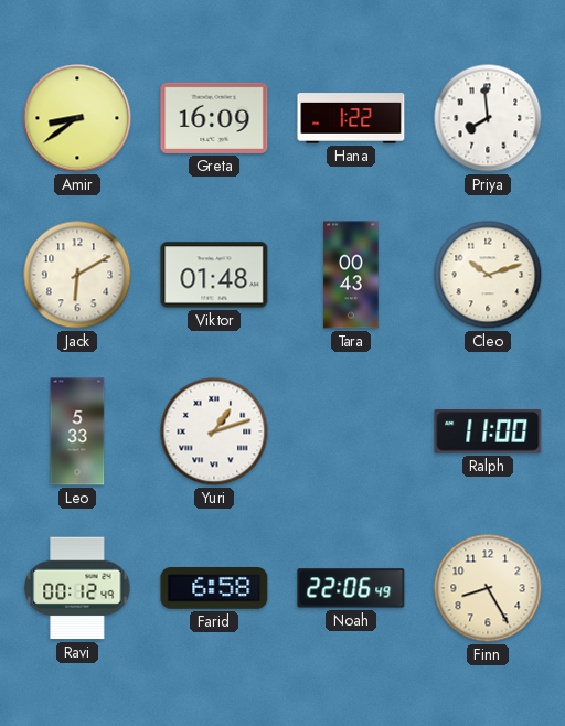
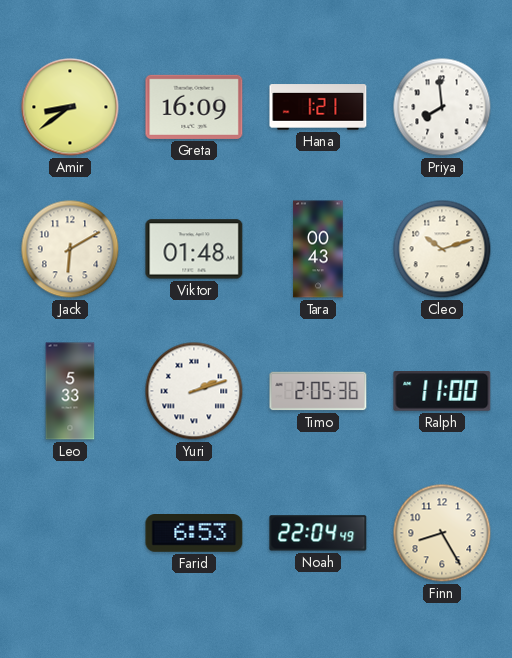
Hana: 1:22 -> 1:21 (318, 107)
Yuri: 1:12 -> 2:12 (194, 391)
Timo: none -> 2:05 (318, 391)
Ravi: 00:12 -> none (77, 588)
Farid: 6:58 -> 6:53 (194, 533)
Noah: 22:06 -> 22:04 (318, 533)
